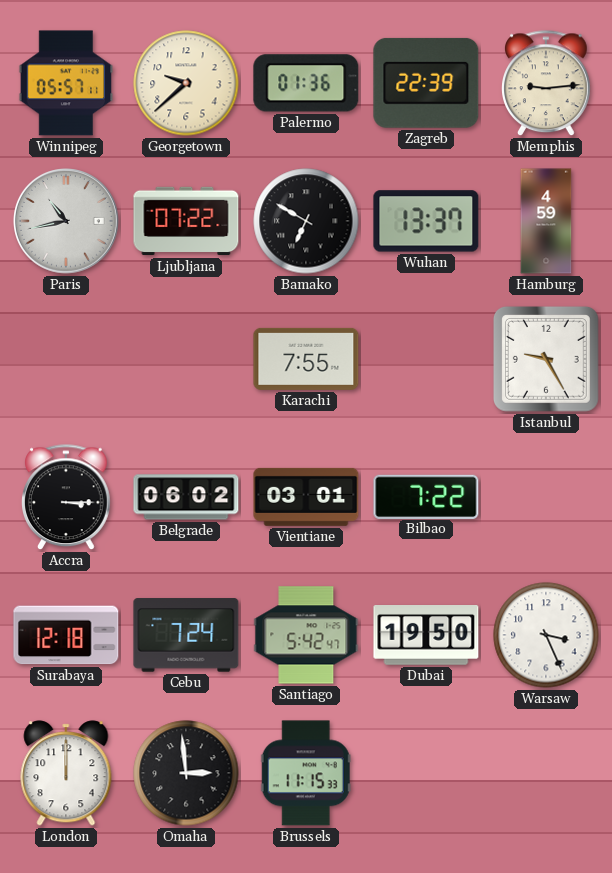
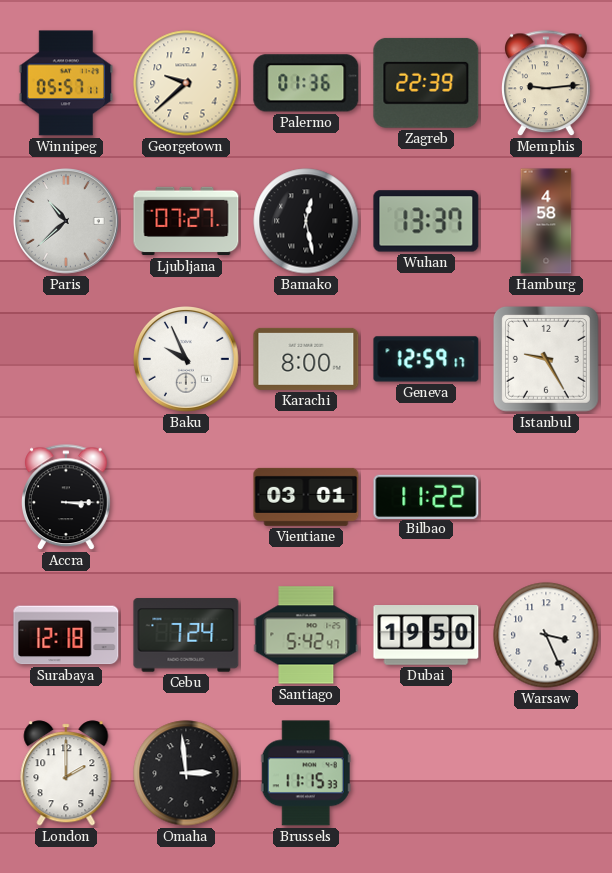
Paris: 10:43 -> 10:38 (67, 222)
Ljubljana: 07:22 -> 07:27 (186, 221)
Bamako: 6:50 -> 12:28 (306, 221)
Hamburg: 4:59 -> 4:58 (546, 221)
Baku: none -> 9:56 (187, 360)
Karachi: 7:55 -> 8:00 (306, 359)
Geneva: none -> 12:59 (426, 359)
Belgrade: 06:02 -> none (186, 497)
Bilbao: 7:22 -> 11:22 (426, 496)
London: 12:00 -> 2:00 (66, 773)
